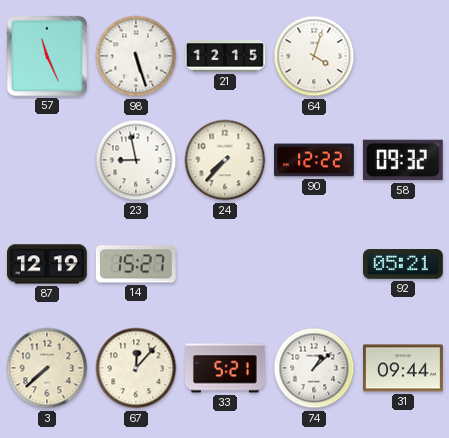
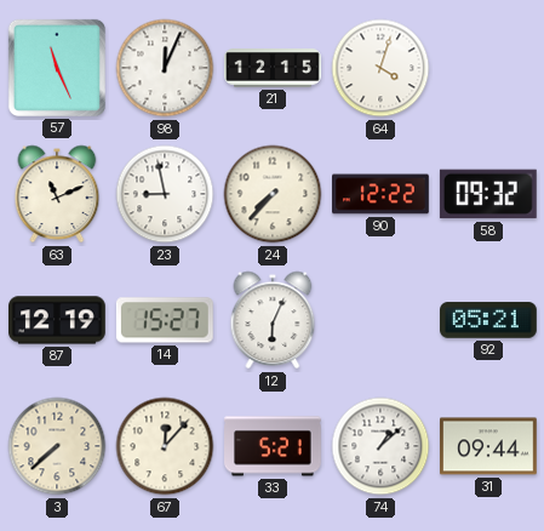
98: 5:27 -> 12:04 (165, 68)
63: none -> 11:11 (57, 194)
12: none -> 6:04 (273, 320)
